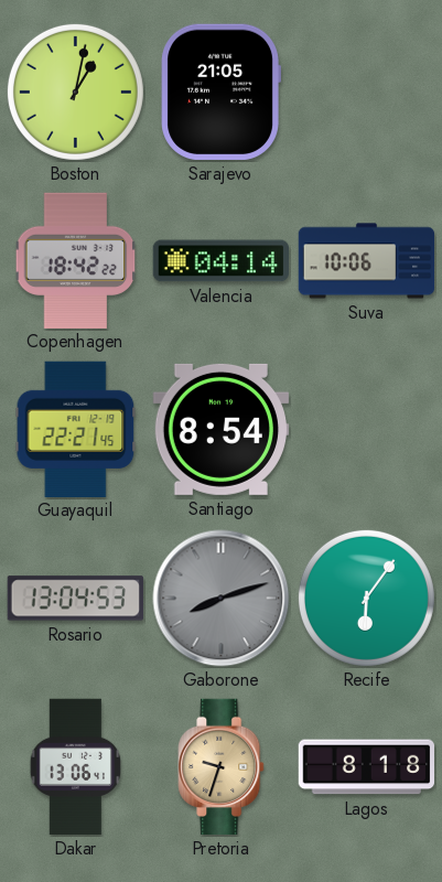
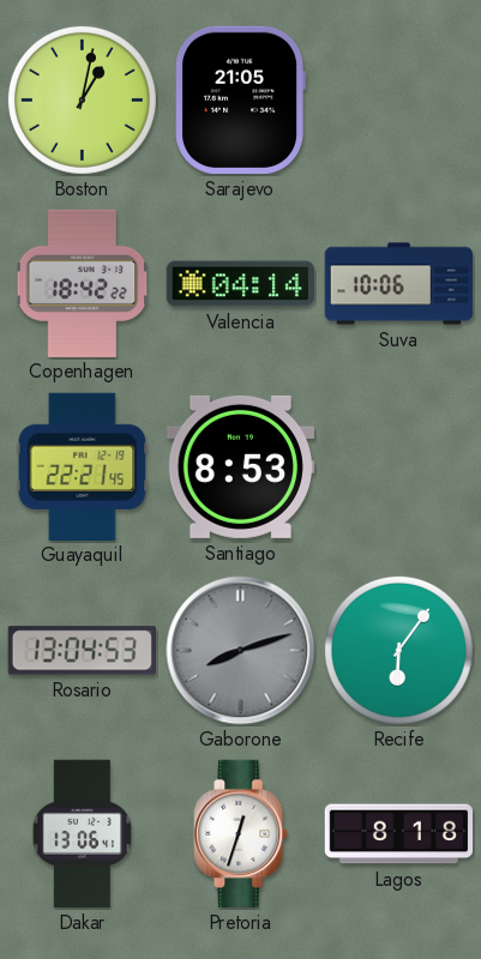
Santiago: 8:54 -> 8:53 (240, 466)
Pretoria: 9:33 -> 12:33 (241, 834)
Pretoria dial: champagne -> white (241, 834)
